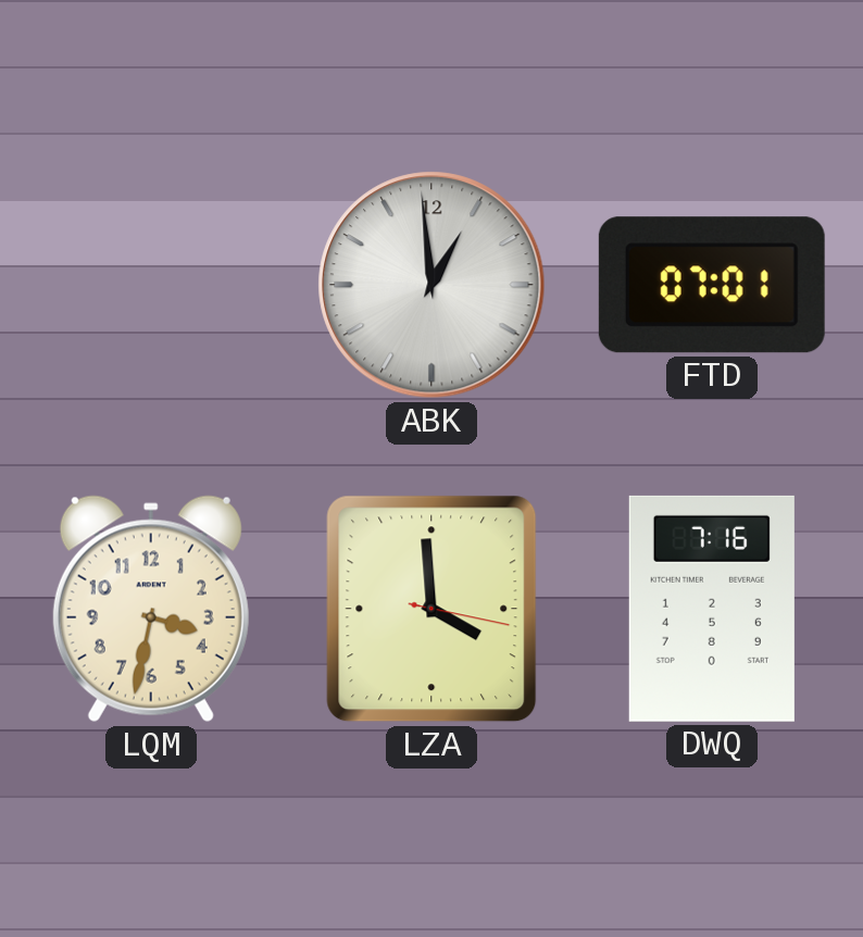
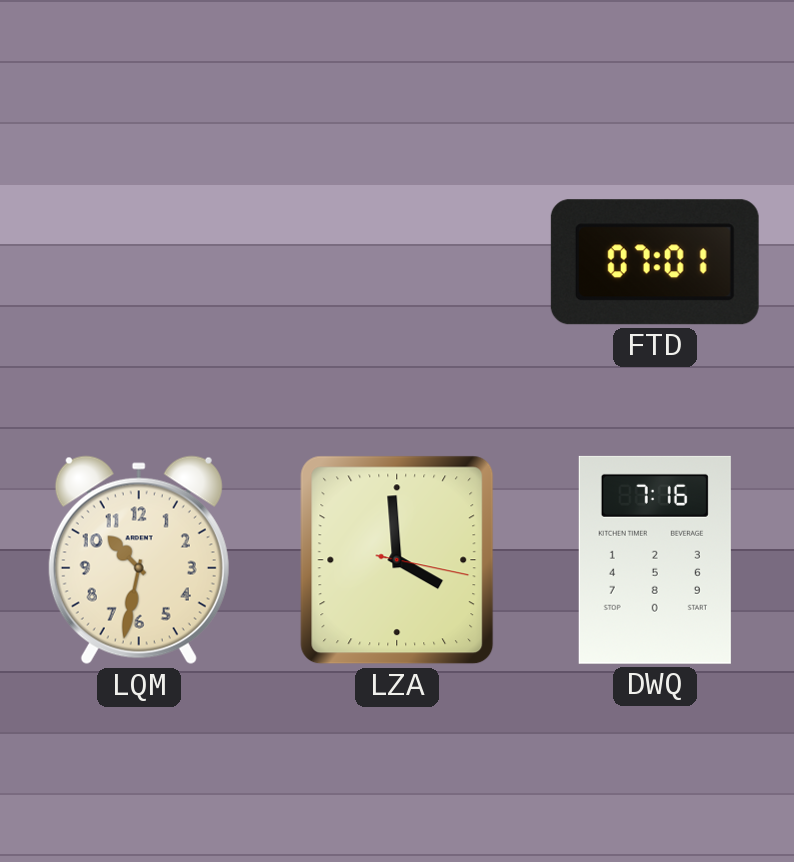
ABK: 12:59 -> none (431, 285)
LQM: 3:32 -> 10:32 (139, 560)
